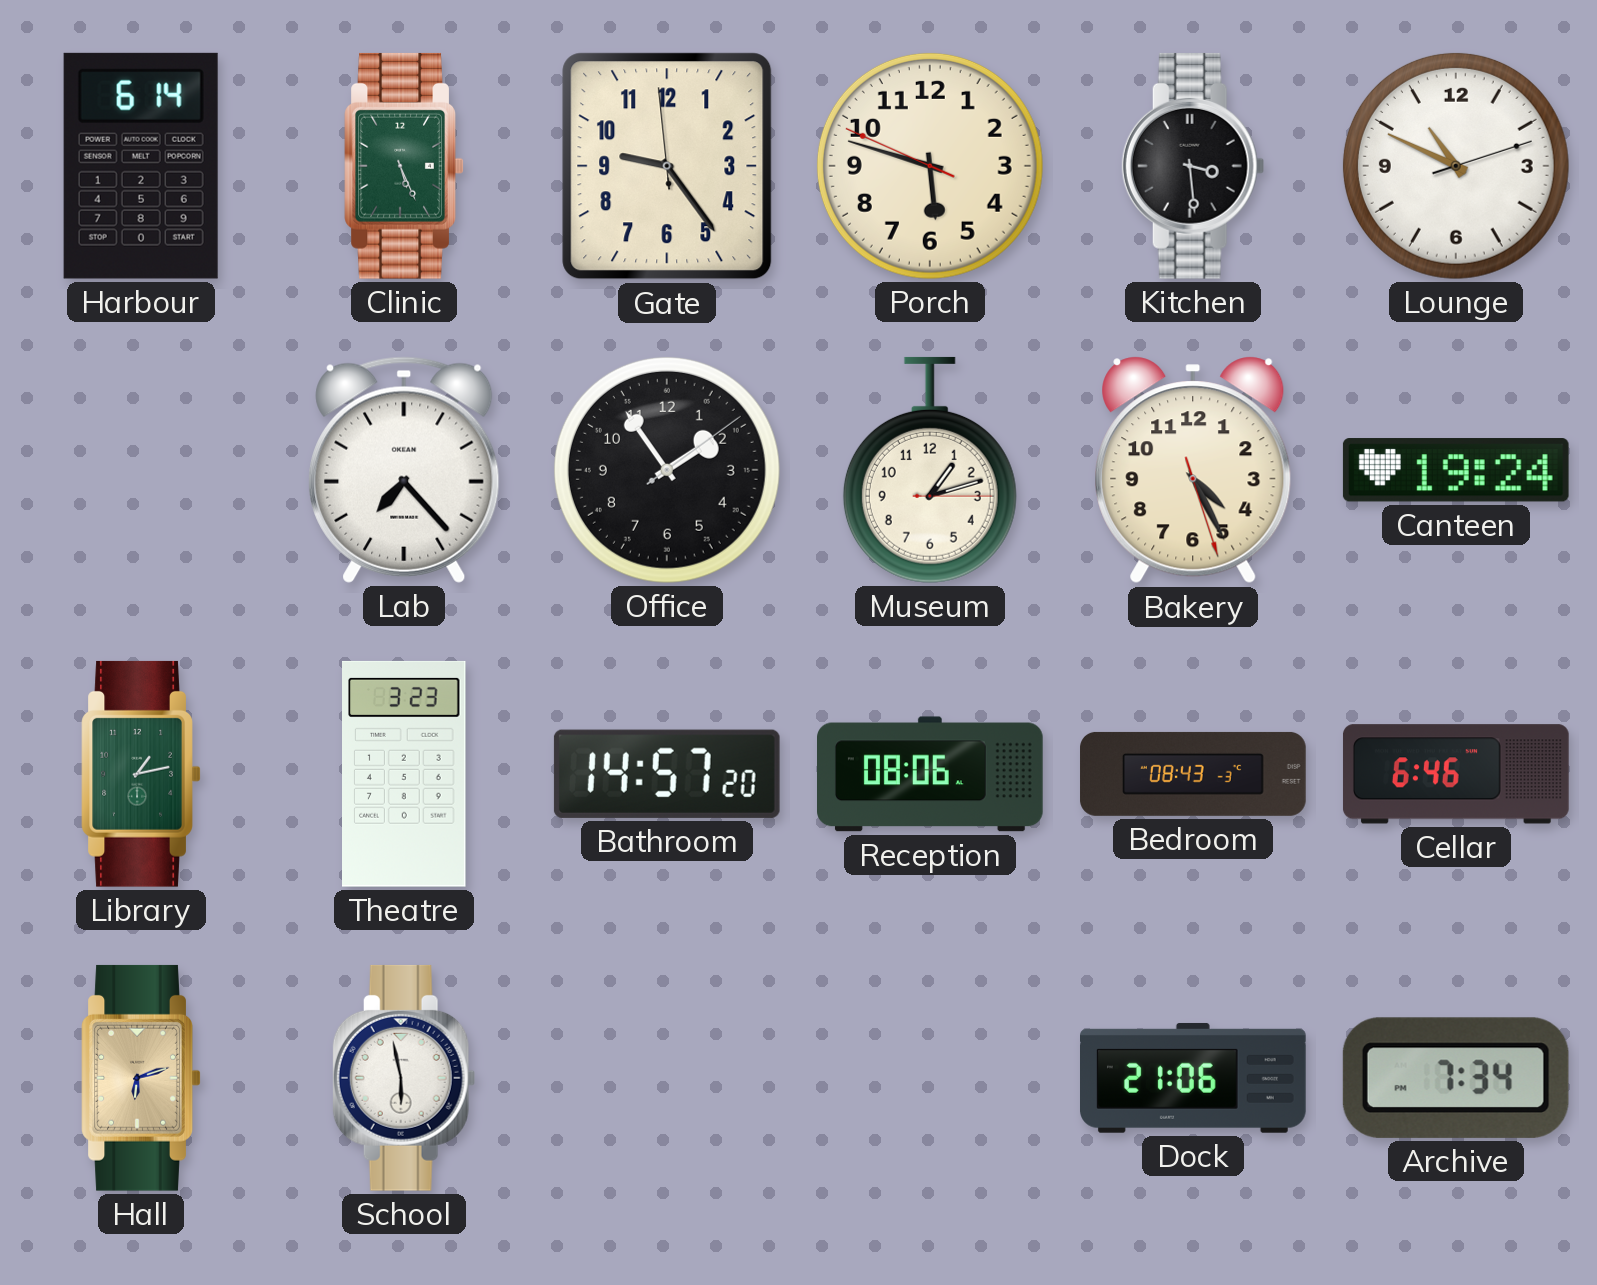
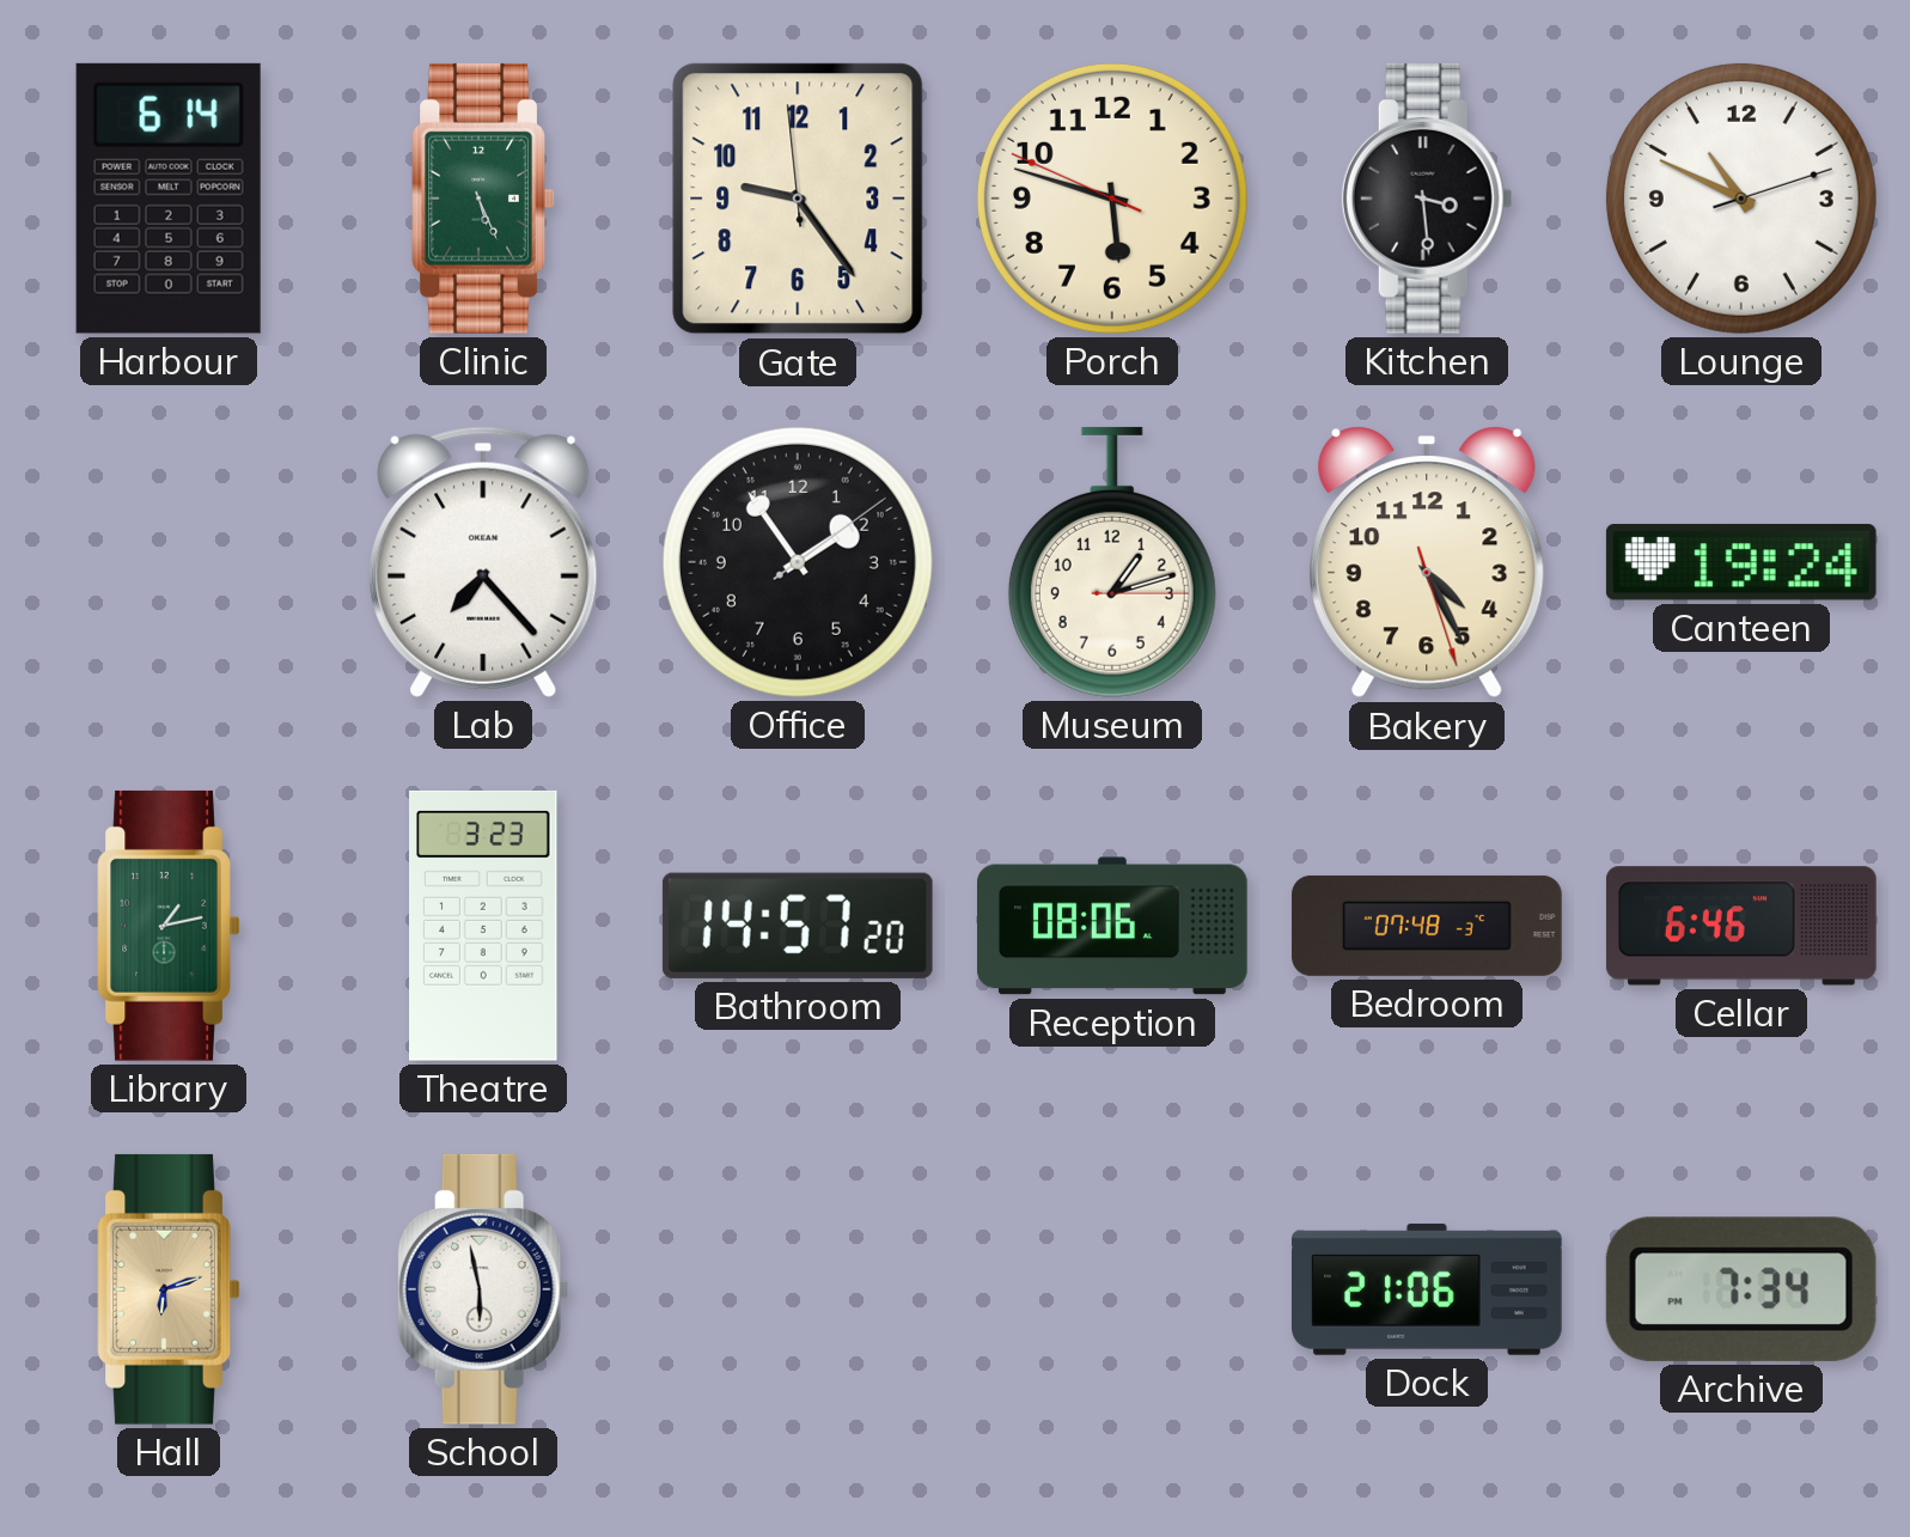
Bedroom: 08:43 -> 07:48 (1427, 926)
